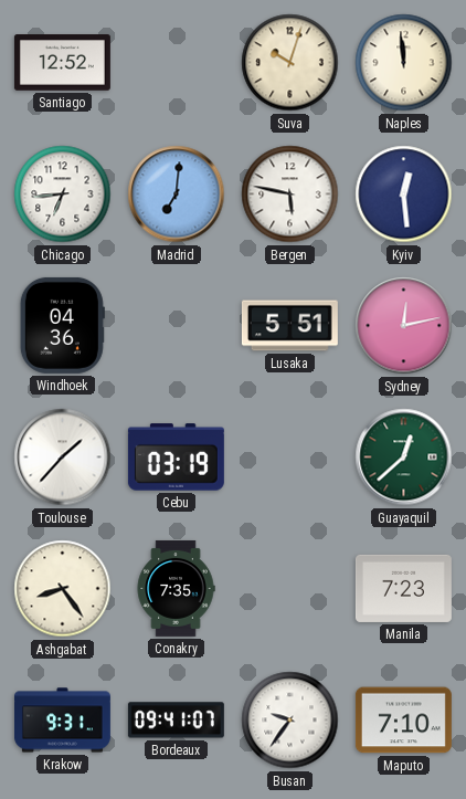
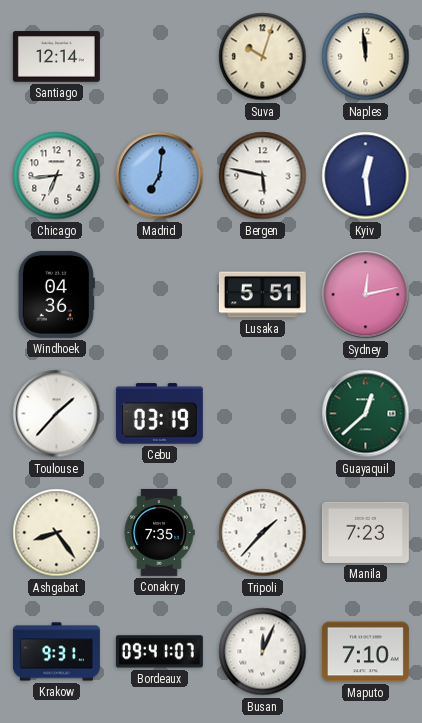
Santiago: 12:52 -> 12:14 (56, 57)
Tripoli: none -> 1:37 (263, 533)
Busan: 9:36 -> 12:04 (263, 652)
